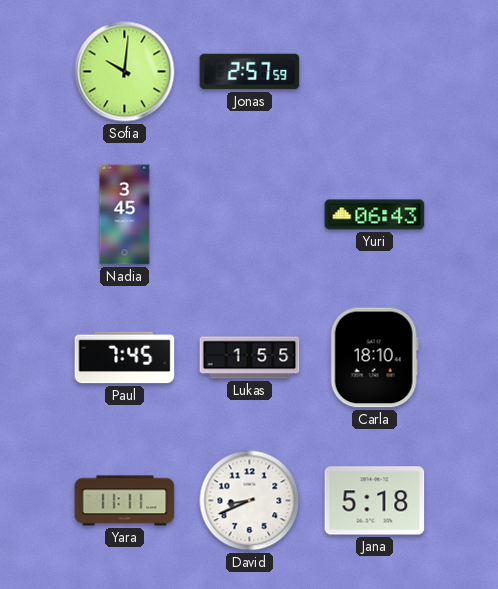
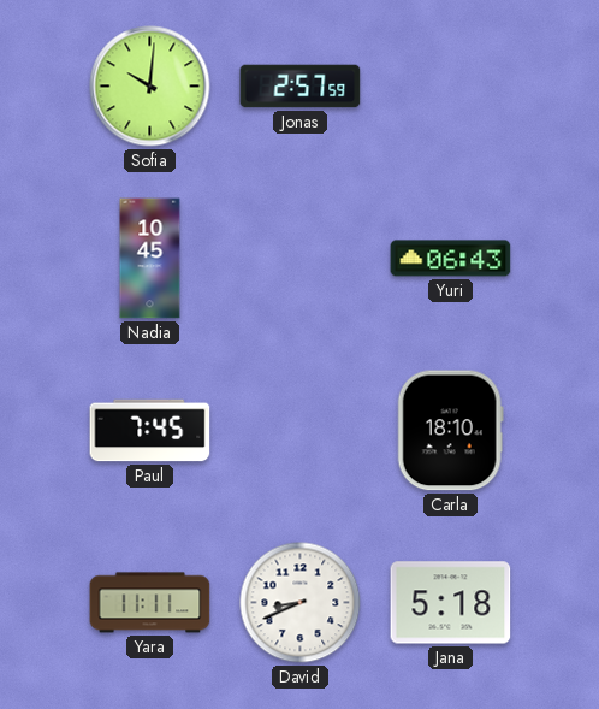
Nadia: 3:45 -> 10:45 (150, 259)
Lukas: 1:55 -> none (250, 358)
